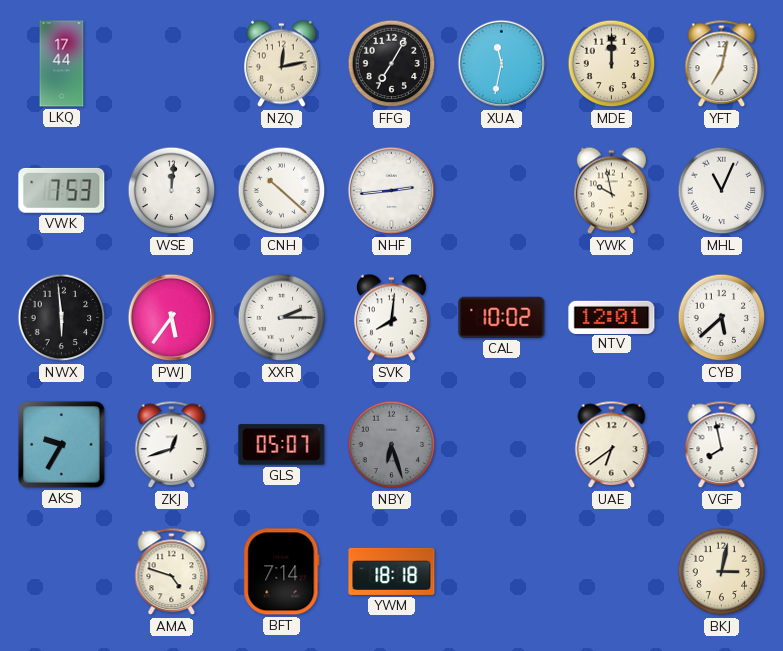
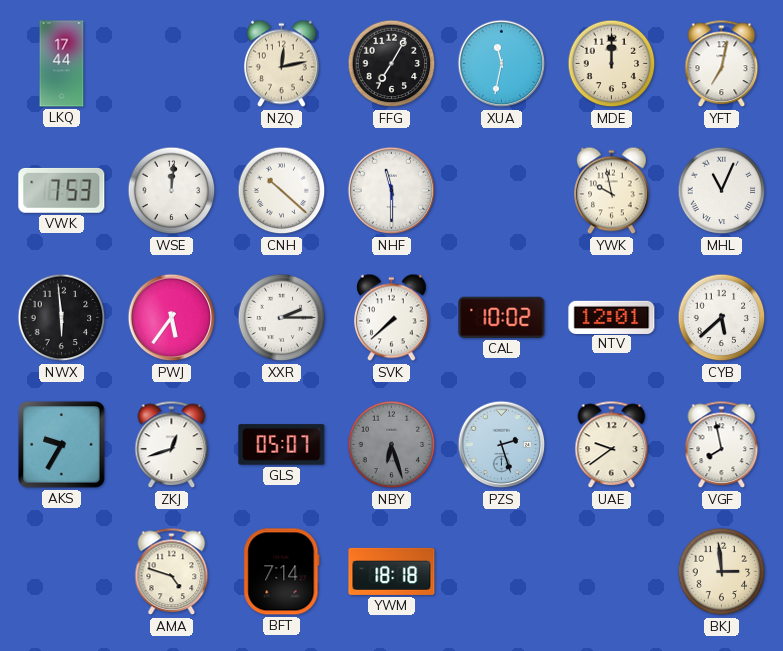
NHF: 2:44 -> 11:30 (392, 191)
SVK: 8:01 -> 7:38 (392, 318)
PZS: none -> 2:27 (502, 445)
UAE: 6:39 -> 9:39 (612, 445)
BKJ: 3:02 -> 2:59 (722, 572)
